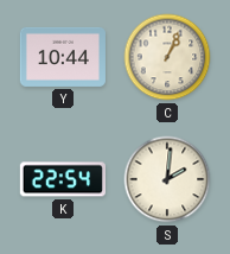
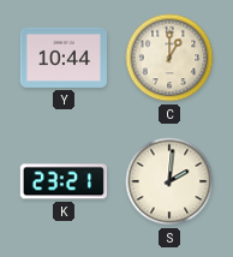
C: 1:04 -> 1:00 (169, 58)
K: 22:54 -> 23:21 (64, 181)
